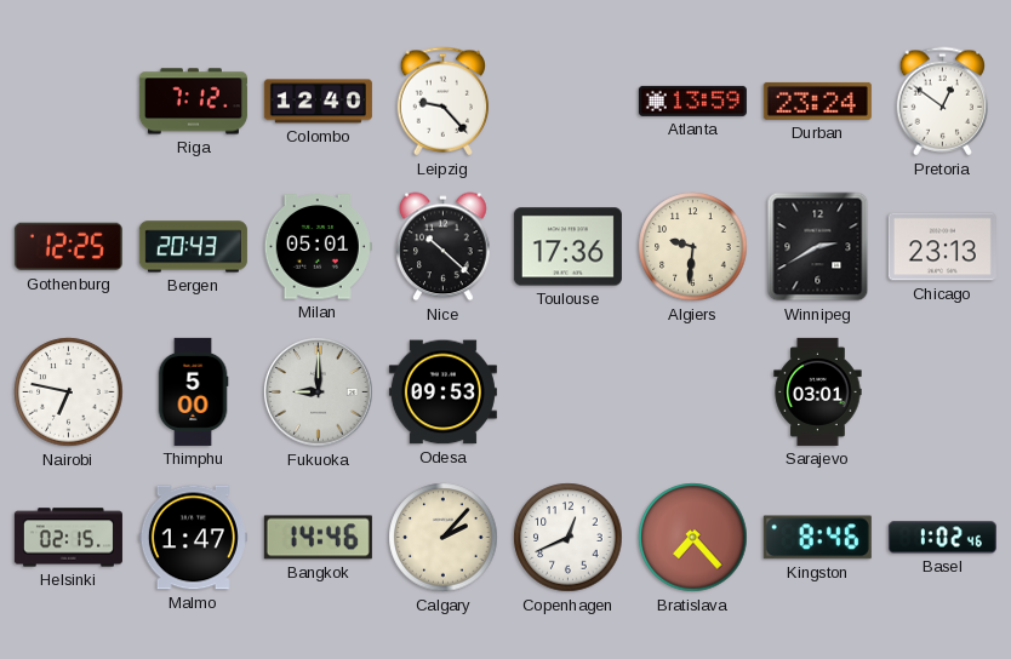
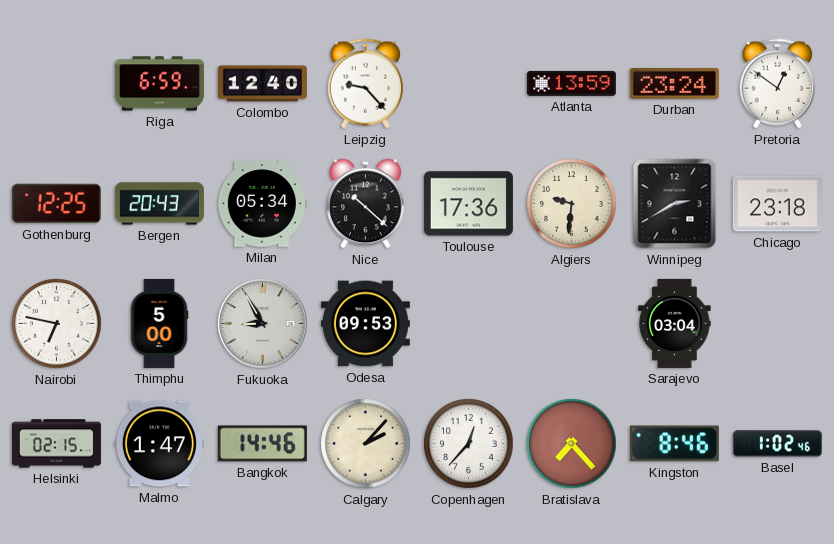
Riga: 7:12 -> 6:59 (159, 84)
Milan: 05:01 -> 05:34 (262, 204)
Chicago: 23:13 -> 23:18 (777, 204)
Fukuoka: 9:00 -> 8:55 (263, 324)
Sarajevo: 03:01 -> 03:04 (675, 323)
Copenhagen: 12:41 -> 12:37 (469, 444)
